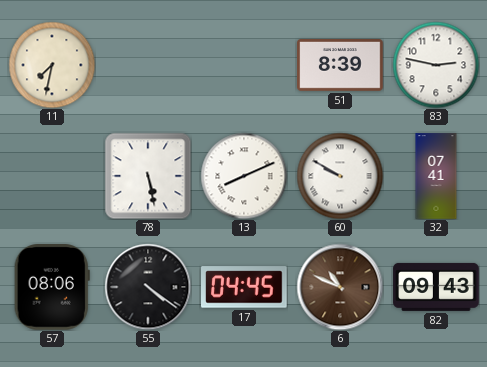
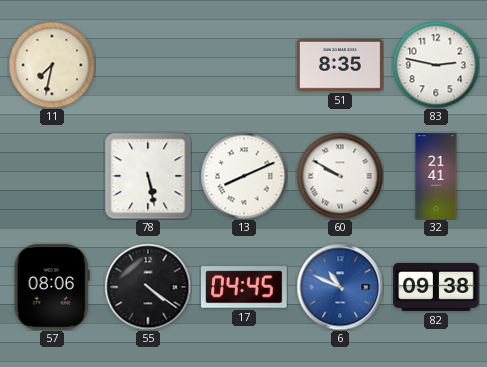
51: 8:39 -> 8:35 (340, 66)
32: 07:41 -> 21:41 (436, 176)
6 dial: brown -> blue (340, 287)
82: 09:43 -> 09:38 (436, 287)
